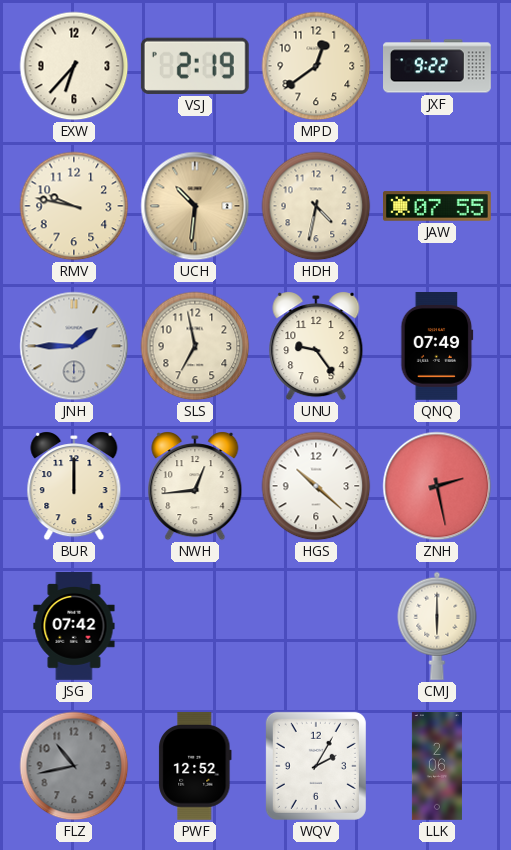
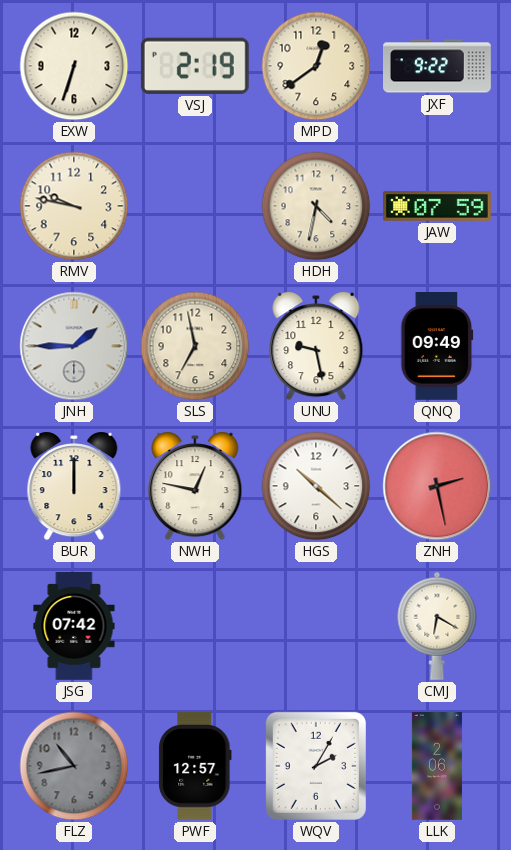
EXW: 6:37 -> 6:33 (74, 66)
UCH: 10:31 -> none (195, 206)
JAW: 07:55 -> 07:59 (438, 206)
UNU: 9:24 -> 9:28 (316, 346)
QNQ: 07:49 -> 09:49 (437, 347)
NWH: 12:44 -> 12:47 (195, 486)
CMJ: 6:00 -> 6:20 (437, 626)
PWF: 12:52 -> 12:57 (195, 766)
